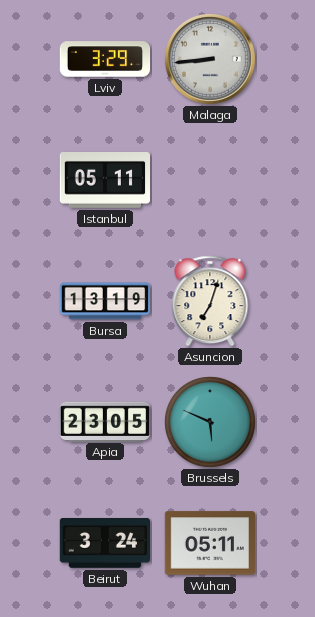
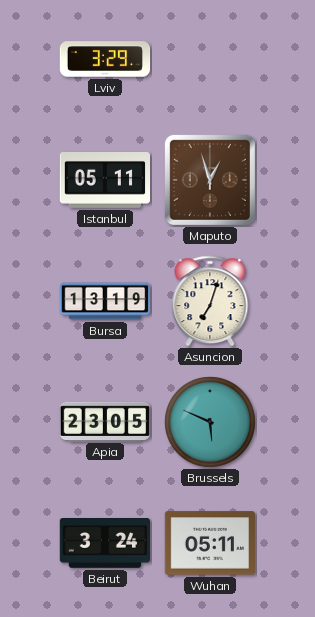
Malaga: 8:44 -> none (210, 59)
Maputo: none -> 12:57 (210, 180)
